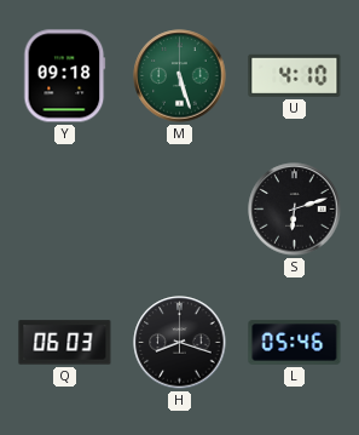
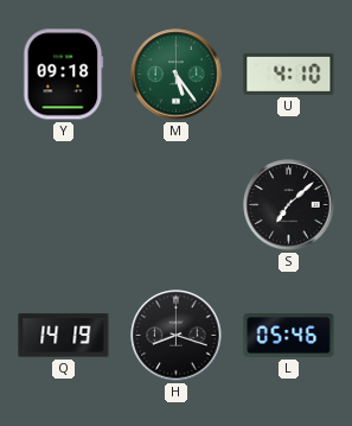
M: 5:27 -> 5:24 (177, 75)
S: 6:12 -> 7:08 (289, 205)
Q: 06:03 -> 14:19 (64, 336)
